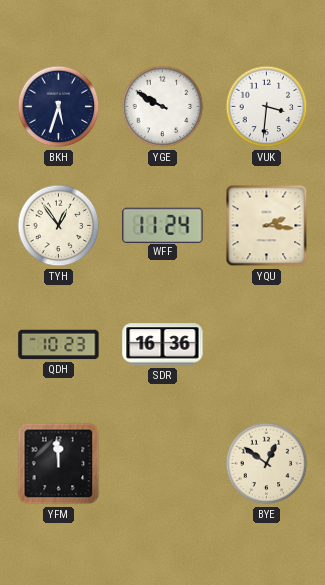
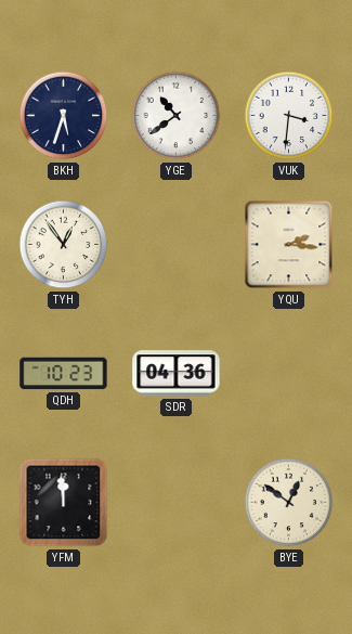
YGE: 9:50 -> 10:39 (177, 116)
WFF: 11:24 -> none (163, 225)
SDR: 16:36 -> 04:36 (177, 374)
